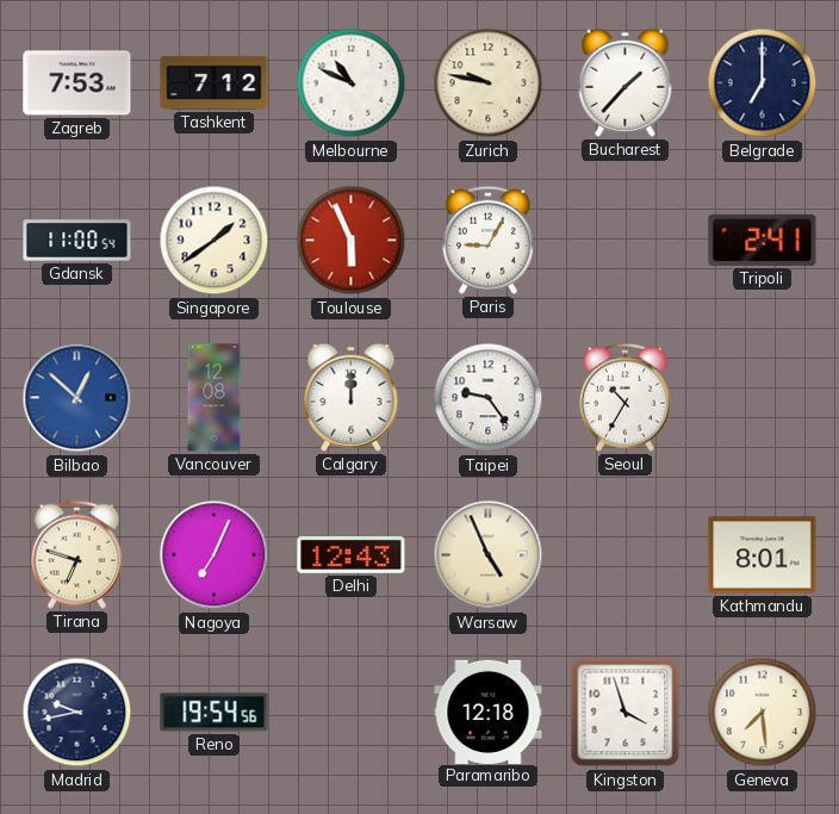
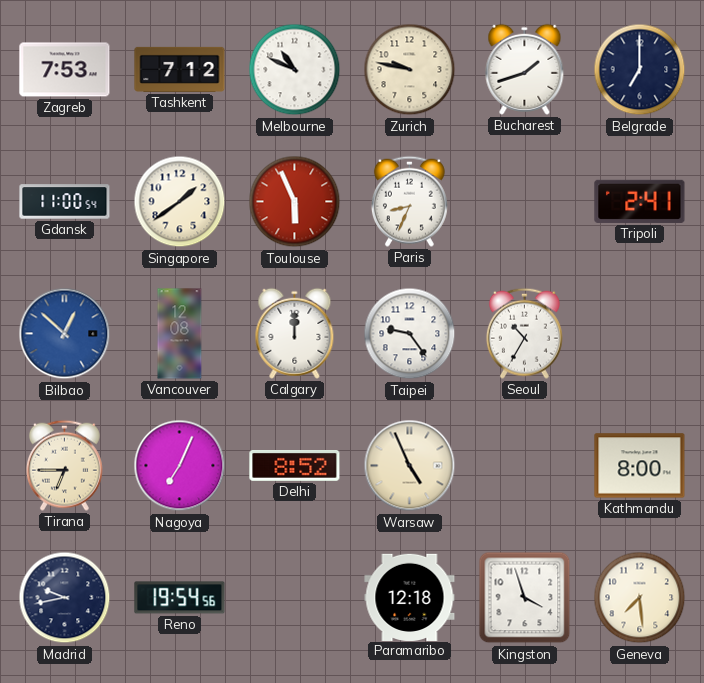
Bucharest: 1:37 -> 1:42 (525, 69)
Paris: 9:05 -> 8:34 (409, 201)
Tirana: 6:48 -> 6:45 (64, 465)
Delhi: 12:43 -> 8:52 (295, 466)
Kathmandu: 8:01 -> 8:00 (640, 466)
